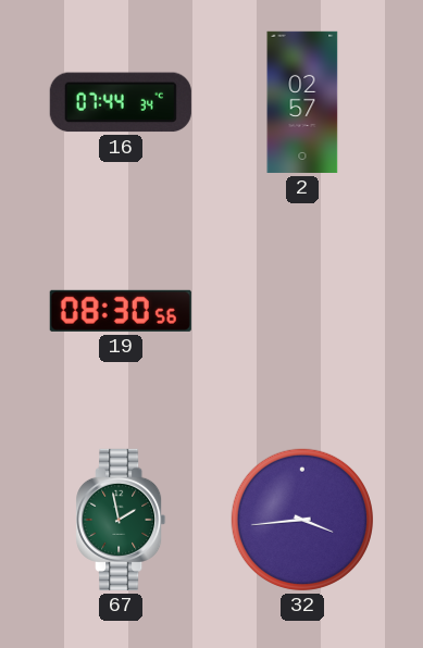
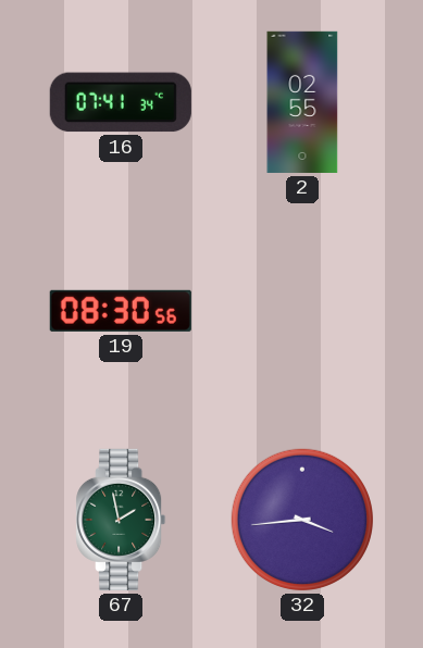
16: 07:44 -> 07:41 (121, 102)
2: 02:57 -> 02:55 (302, 102)
